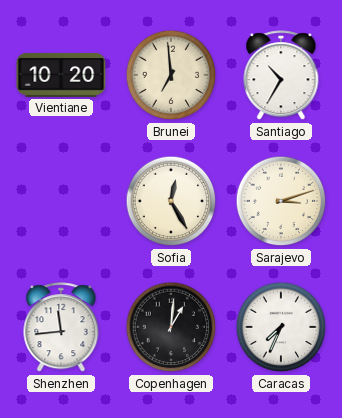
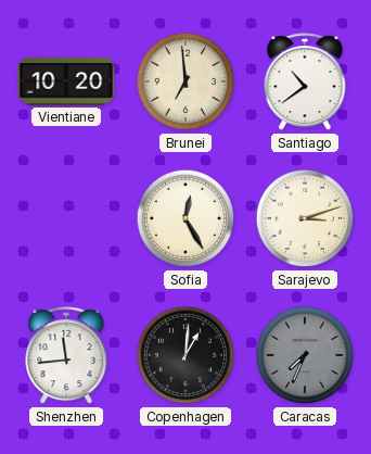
Santiago: 10:35 -> 10:39 (305, 83)
Caracas dial: white -> grey (305, 355)
